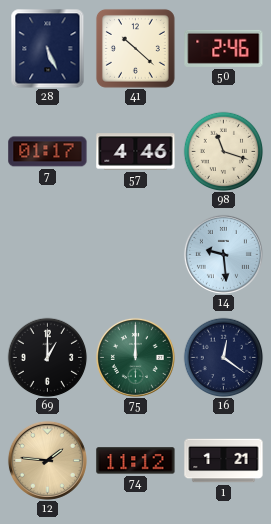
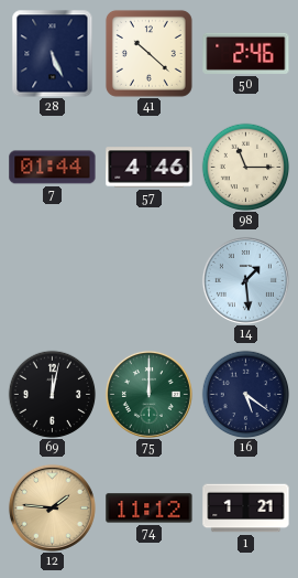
7: 01:17 -> 01:44 (53, 168)
98: 11:18 -> 11:15 (245, 167)
14: 9:29 -> 1:29 (245, 280)
69: 1:00 -> 12:02 (52, 394)
16: 12:21 -> 5:21 (245, 394)
